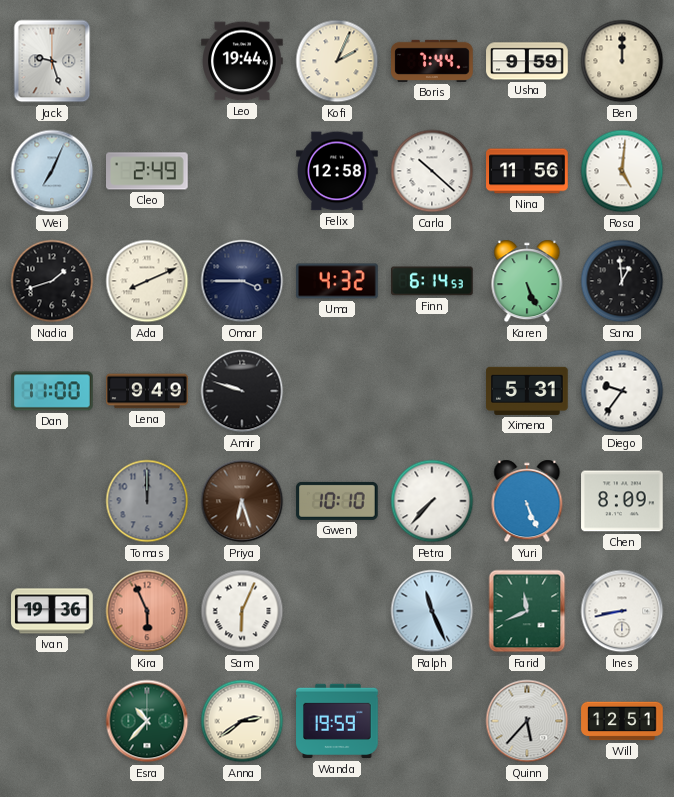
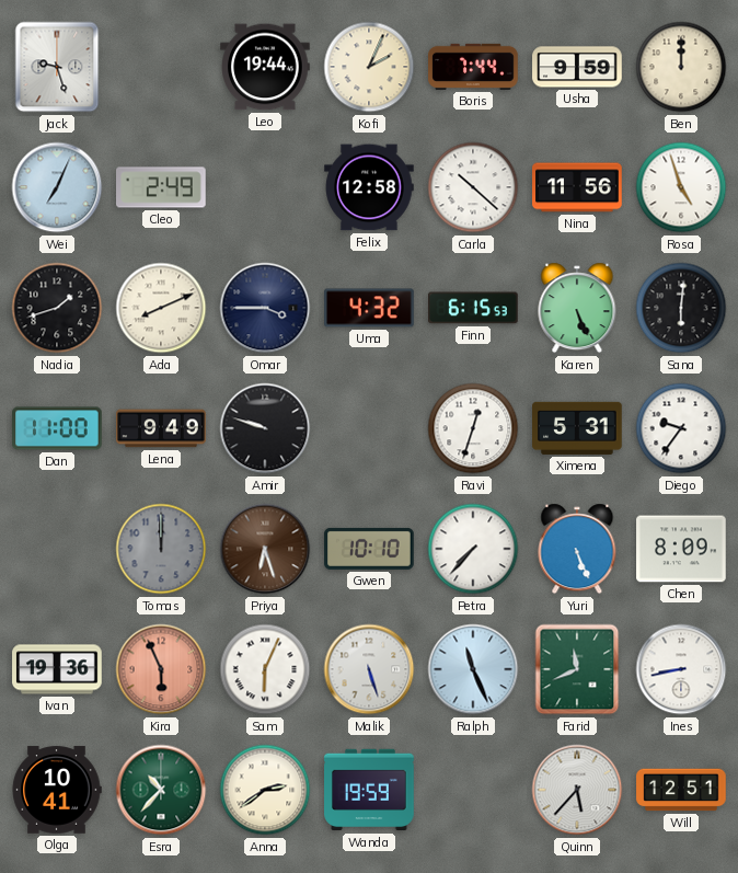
Rosa: 5:01 -> 4:57 (681, 187)
Finn: 6:14 -> 6:15 (474, 308)
Sana: 12:59 -> 6:01 (681, 308)
Ravi: none -> 12:33 (473, 428)
Malik: none -> 5:27 (369, 669)
Olga: none -> 10:41 (57, 790)
